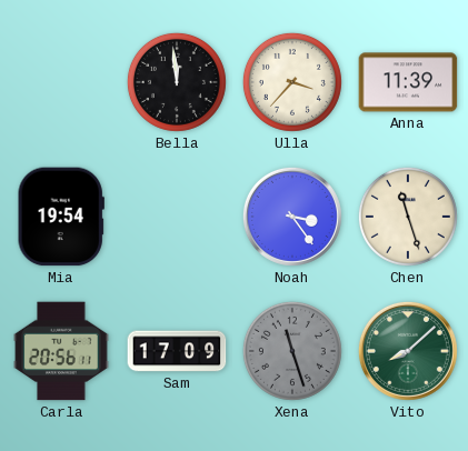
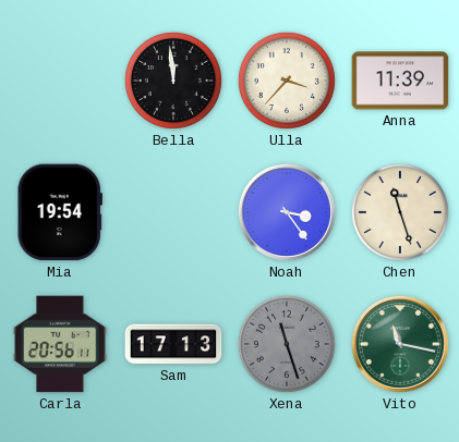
Sam: 17:09 -> 17:13 (173, 344)
Vito: 8:08 -> 11:17 (400, 344)
